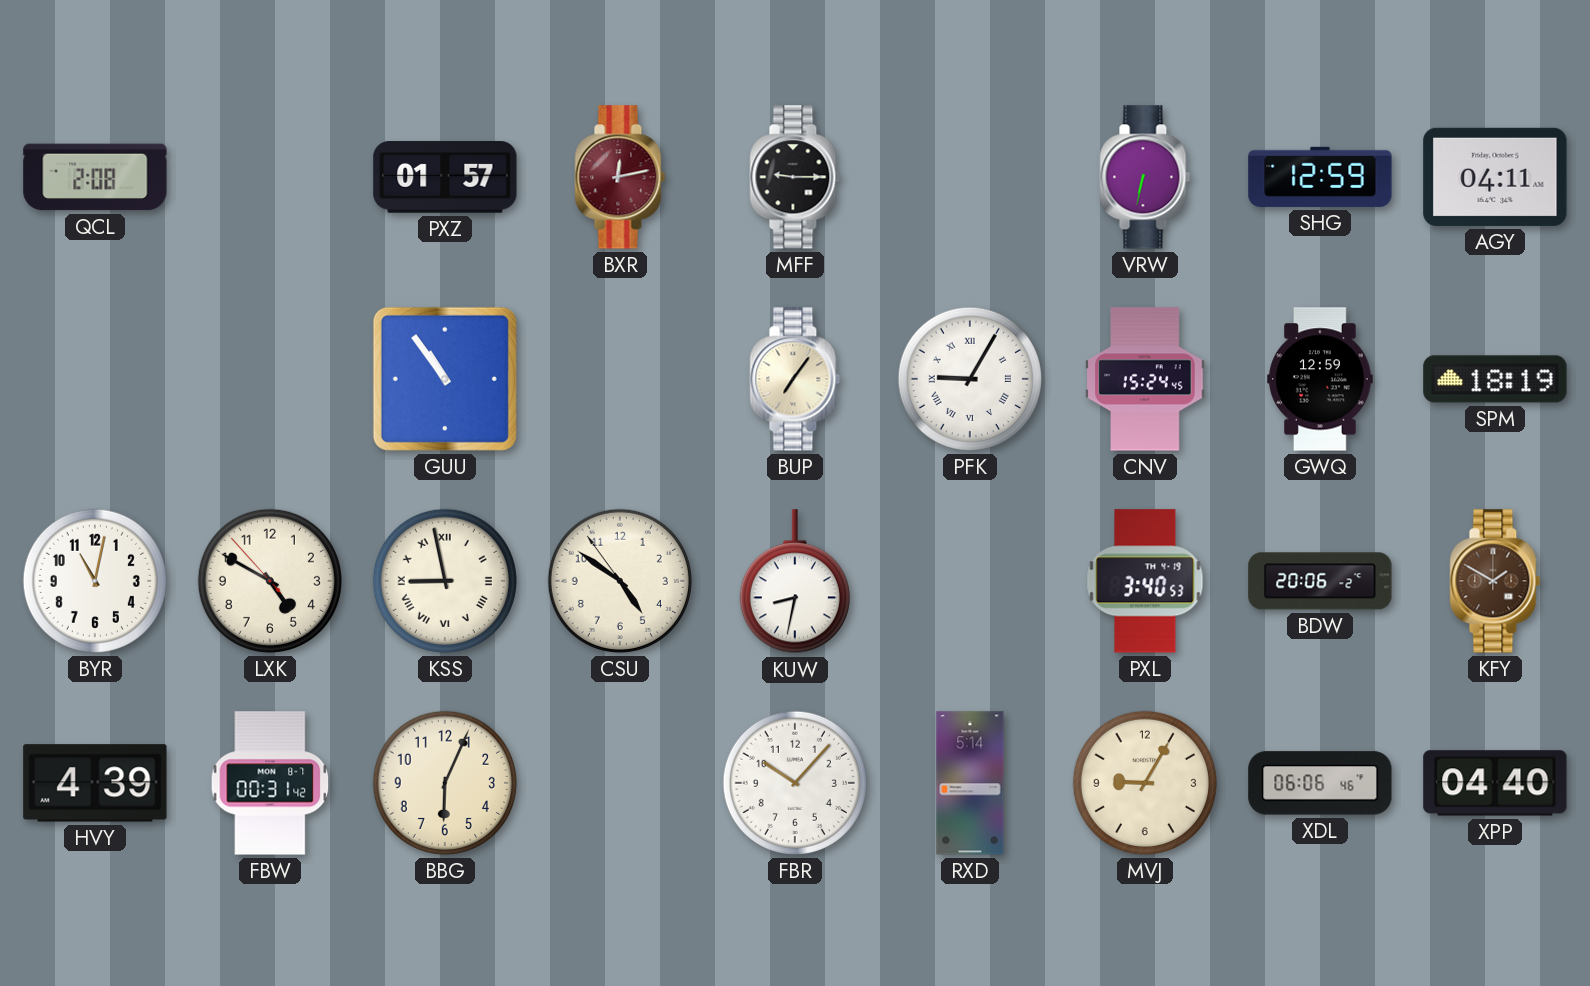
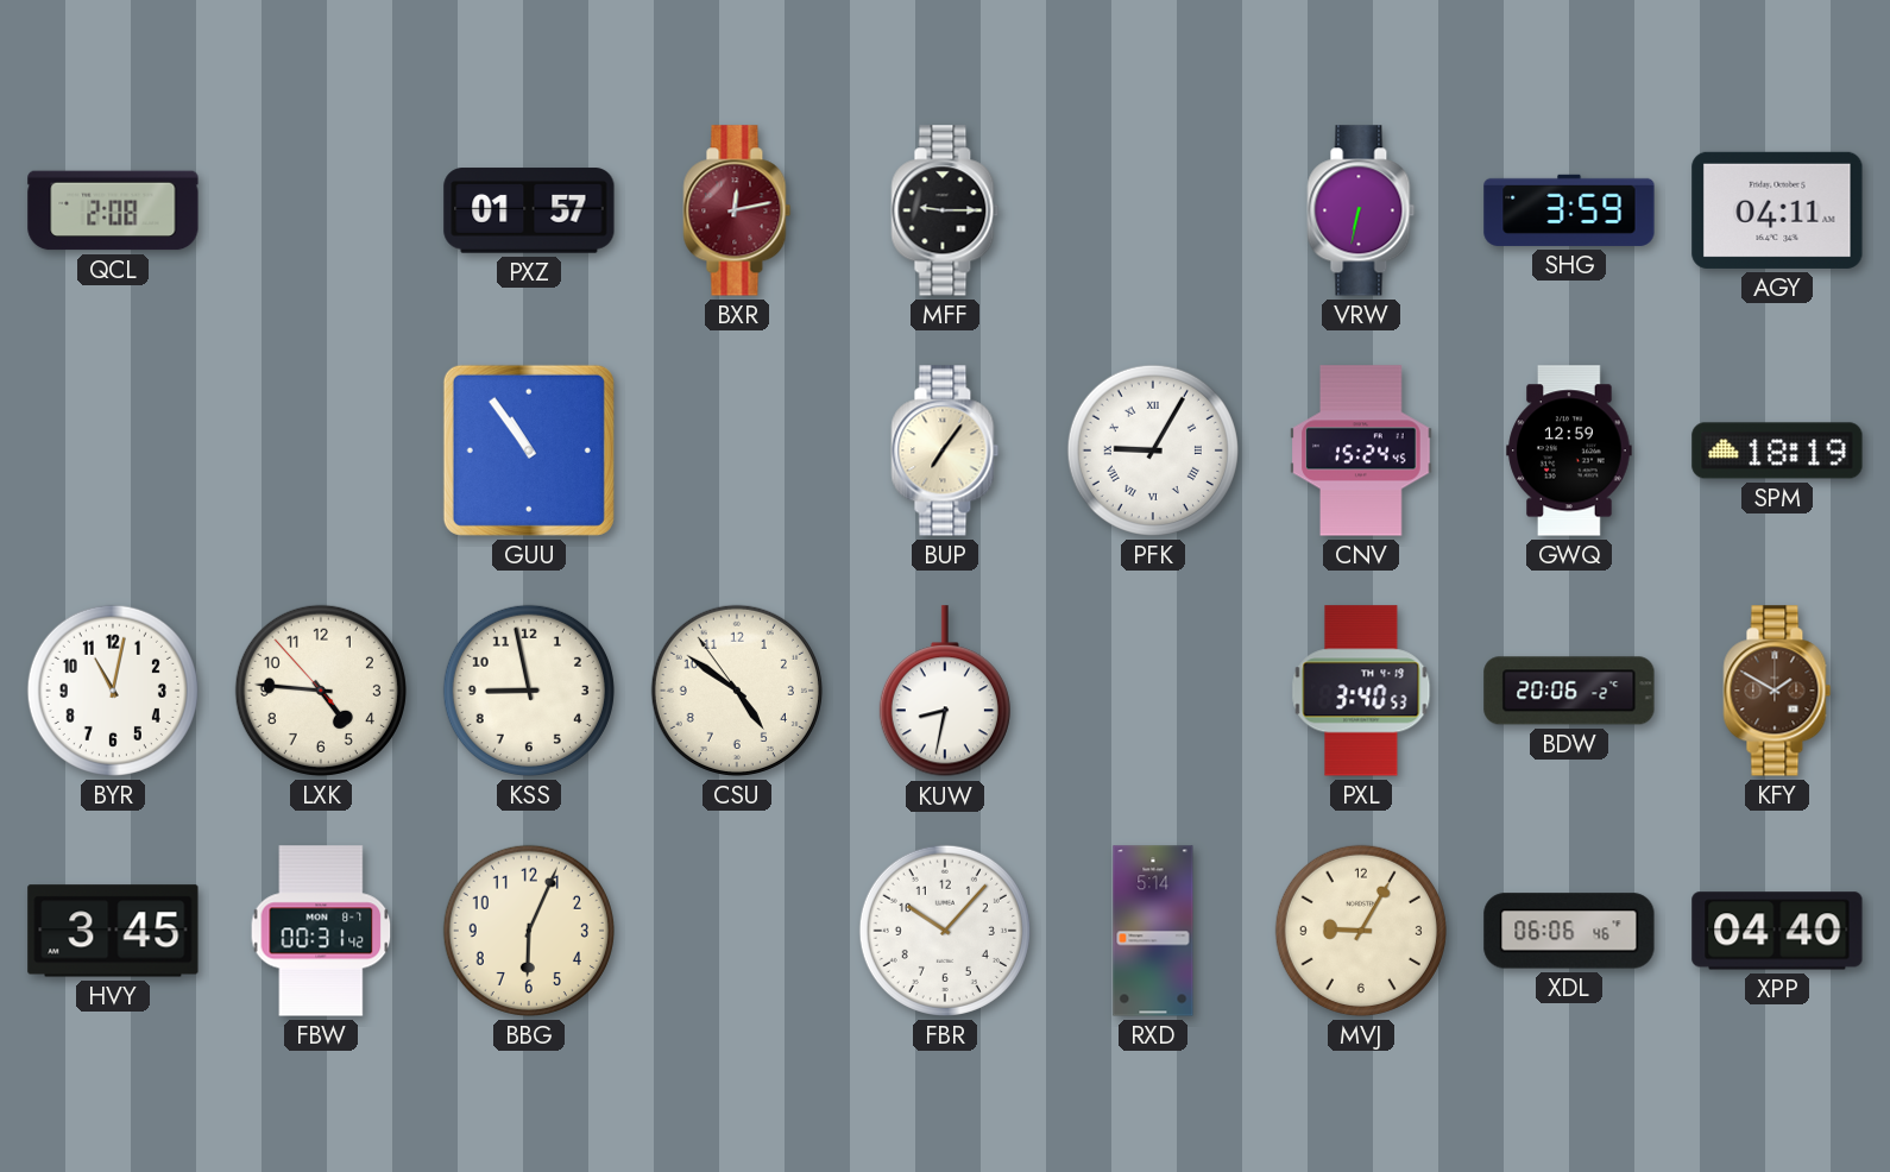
SHG: 12:59 -> 3:59 (1569, 210)
LXK: 4:49 -> 4:45 (321, 691)
KSS numerals: Roman -> Arabic (529, 691)
HVY: 4:39 -> 3:45 (113, 931)
